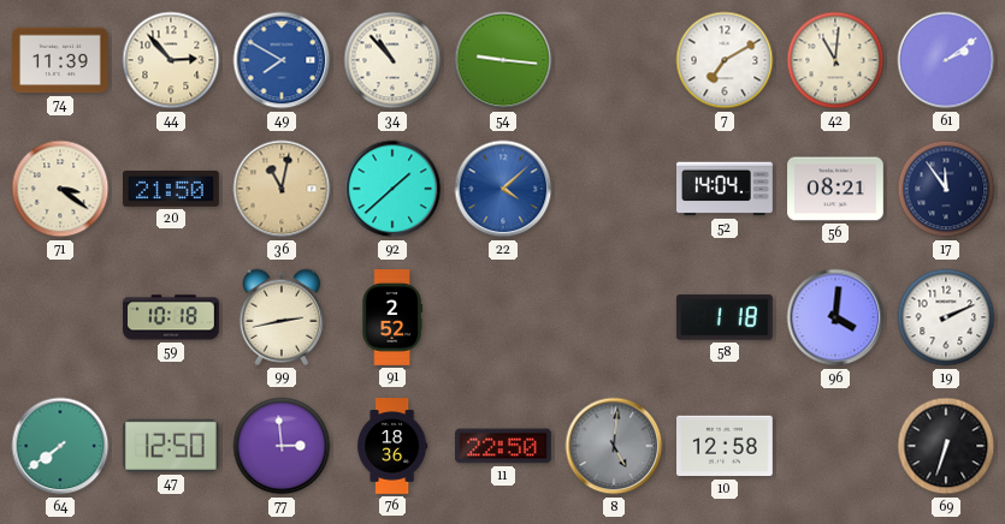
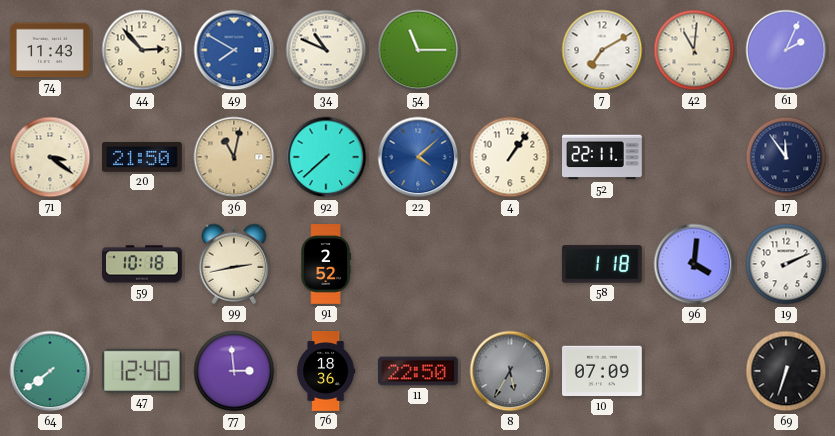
74: 11:39 -> 11:43 (51, 50)
34: 10:53 -> 10:49 (326, 50)
54: 9:16 -> 11:15 (418, 50)
61: 2:09 -> 2:04 (786, 50)
92: 1:38 -> 7:38 (326, 157)
4: none -> 1:06 (510, 157)
52: 14:04 -> 22:11 (603, 157)
56: 08:21 -> none (835, 189)
47: 12:50 -> 12:40 (142, 371)
8: 5:01 -> 5:35 (510, 371)
10: 12:58 -> 07:09 (603, 371)
